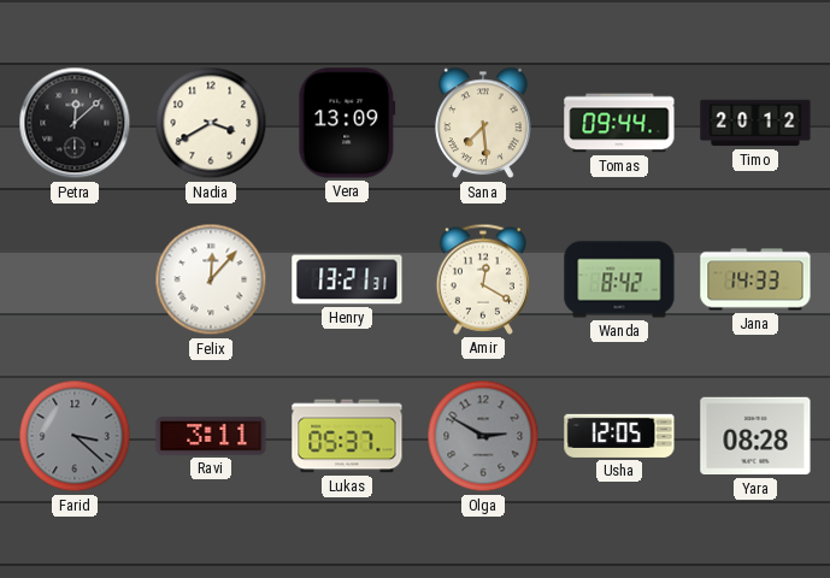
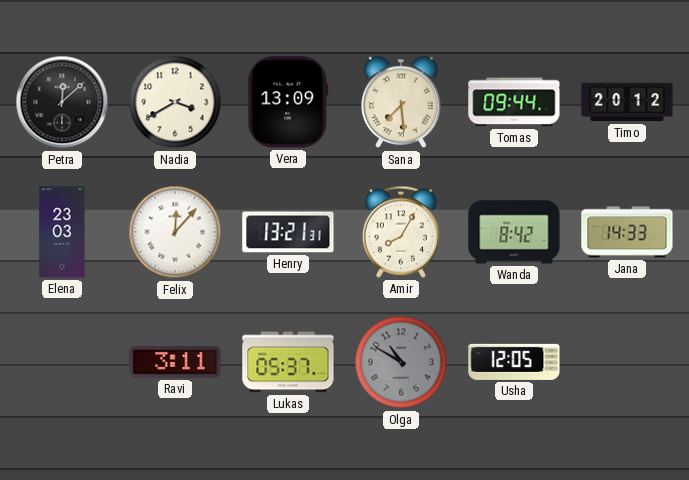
Elena: none -> 23:03 (62, 232)
Amir: 12:20 -> 8:05 (401, 232)
Farid: 3:22 -> none (75, 436)
Olga: 2:50 -> 10:50 (401, 362)
Yara: 08:28 -> none (755, 436)
